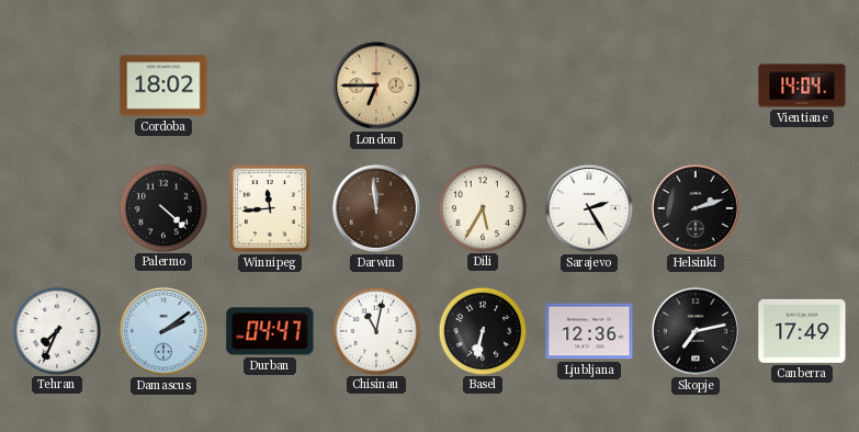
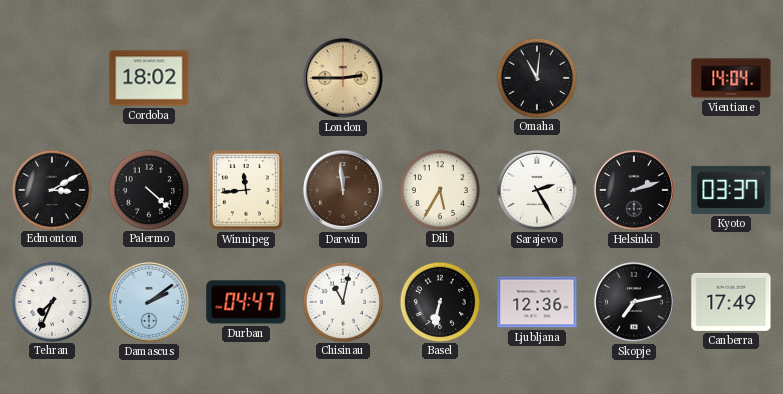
London: 6:45 -> 2:45 (343, 78)
Omaha: none -> 11:01 (536, 77)
Edmonton: none -> 3:10 (51, 189)
Kyoto: none -> 03:37 (731, 190)
